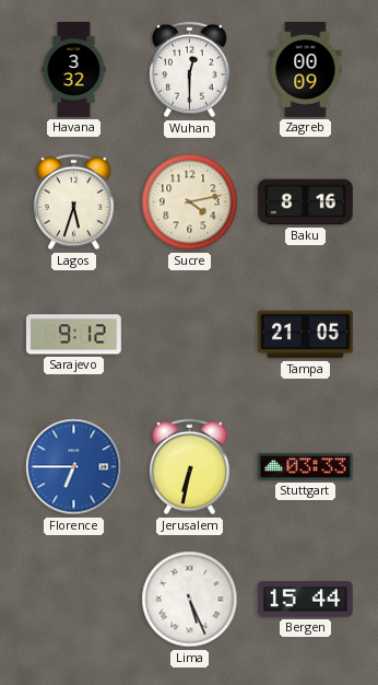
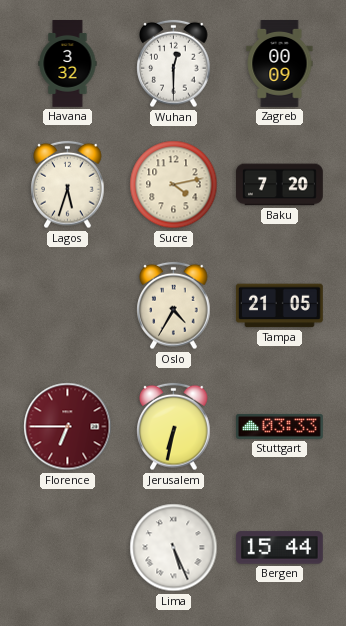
Baku: 8:16 -> 7:20 (279, 185)
Sarajevo: 9:12 -> none (73, 335)
Oslo: none -> 4:35 (174, 306)
Florence dial: blue -> burgundy (68, 427)
